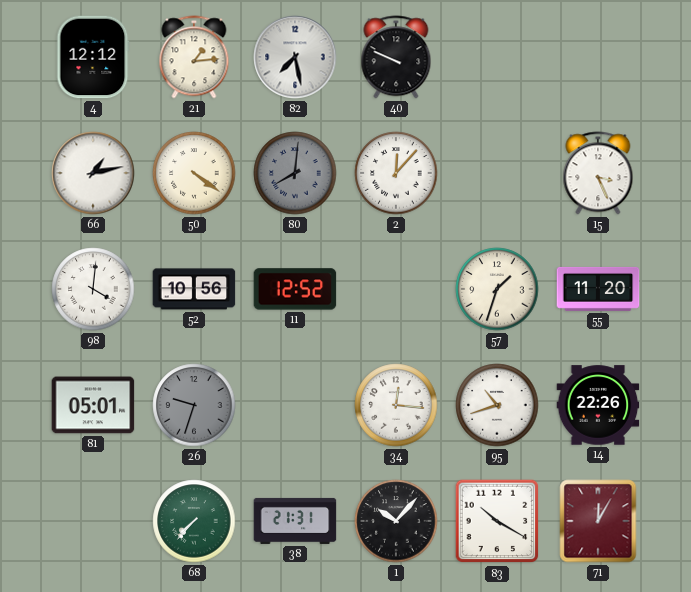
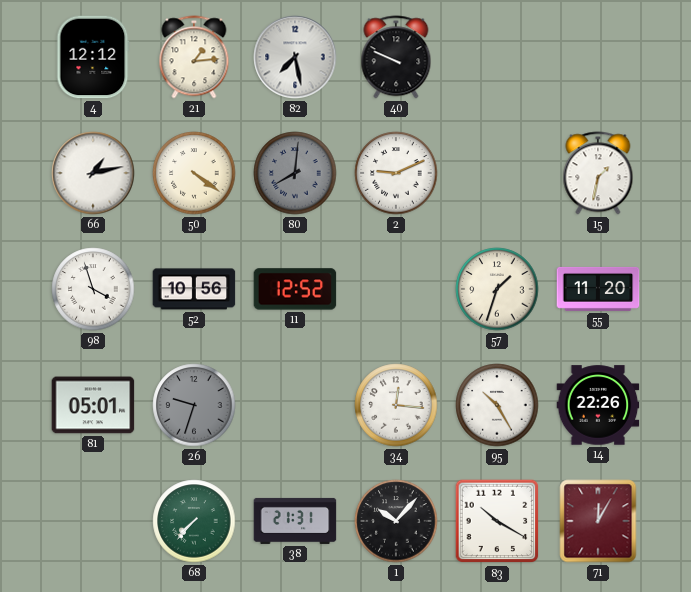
2: 12:07 -> 9:11 (396, 173)
15: 3:26 -> 1:32 (598, 173)
98: 4:01 -> 3:57 (93, 289)
95: 10:42 -> 10:25 (497, 405)
